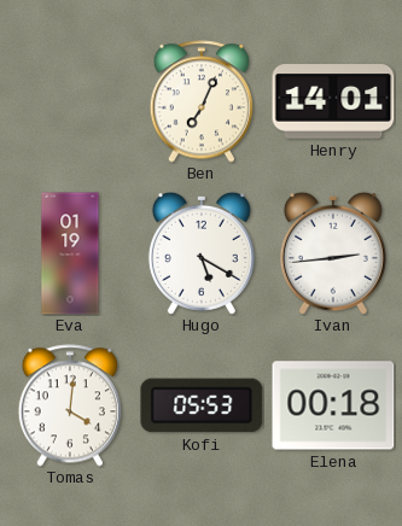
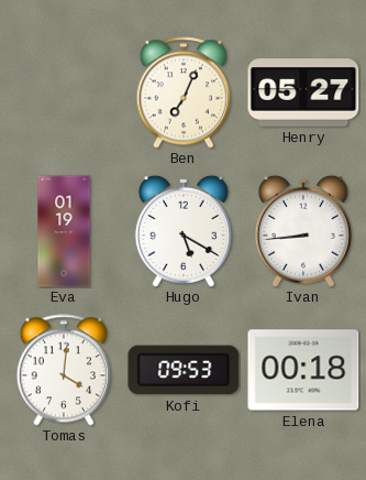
Henry: 14:01 -> 05:27 (303, 92)
Ivan: 2:44 -> 8:44 (303, 231)
Kofi: 05:53 -> 09:53 (184, 370)
